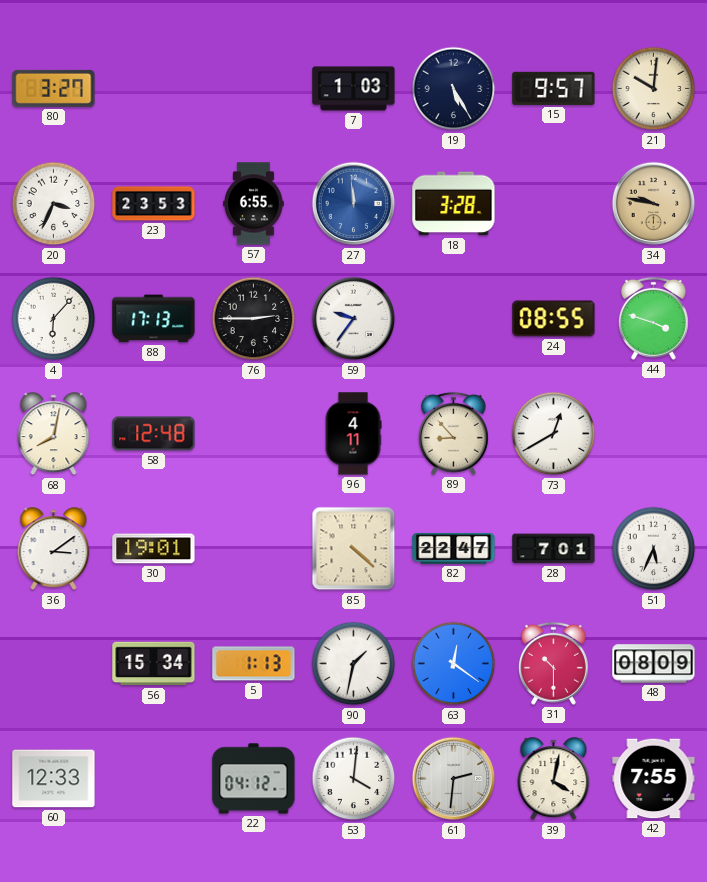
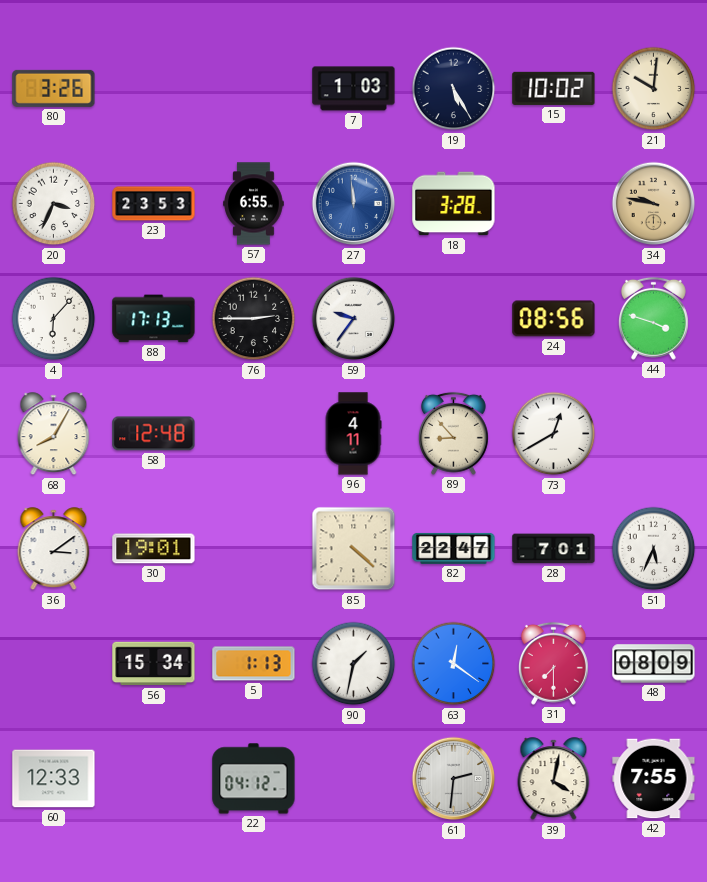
80: 3:27 -> 3:26 (54, 88)
15: 9:57 -> 10:02 (554, 88)
24: 08:55 -> 08:56 (554, 319)
68: 8:02 -> 8:05 (54, 434)
31: 10:30 -> 7:30 (553, 663)
53: 4:01 -> none (354, 779)
